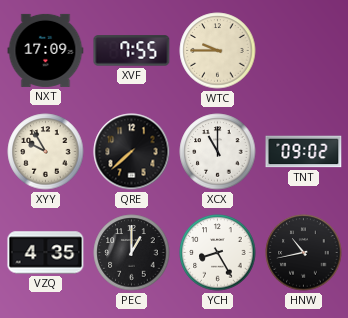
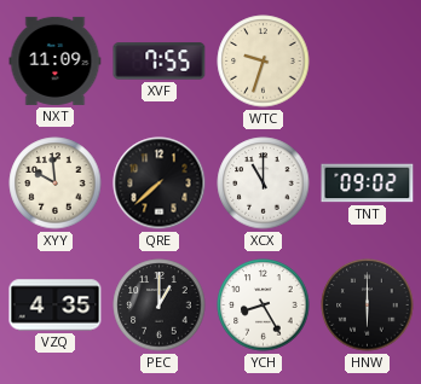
NXT: 17:09 -> 11:09 (56, 60)
WTC: 9:45 -> 9:33 (264, 62)
XYY: 9:55 -> 9:59 (56, 184)
HNW: 10:43 -> 6:00 (368, 306)
